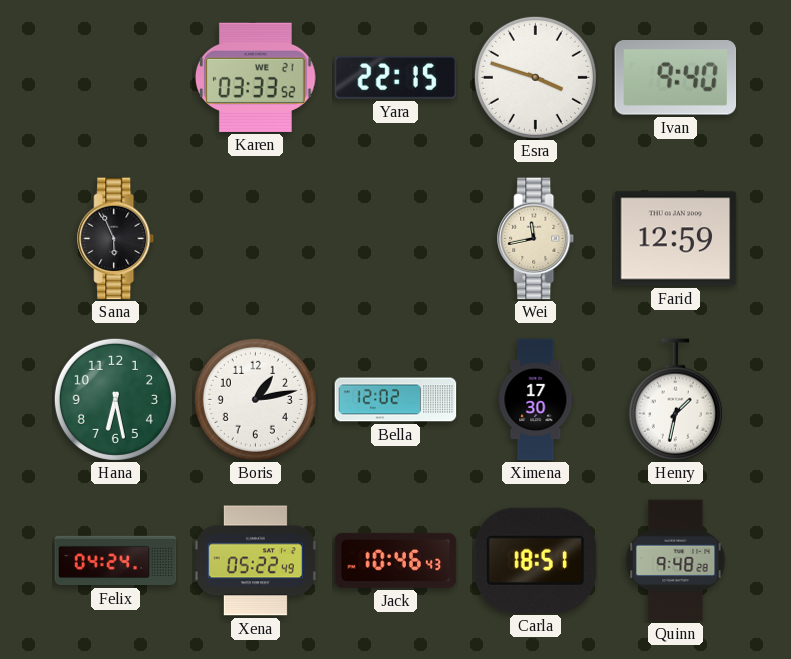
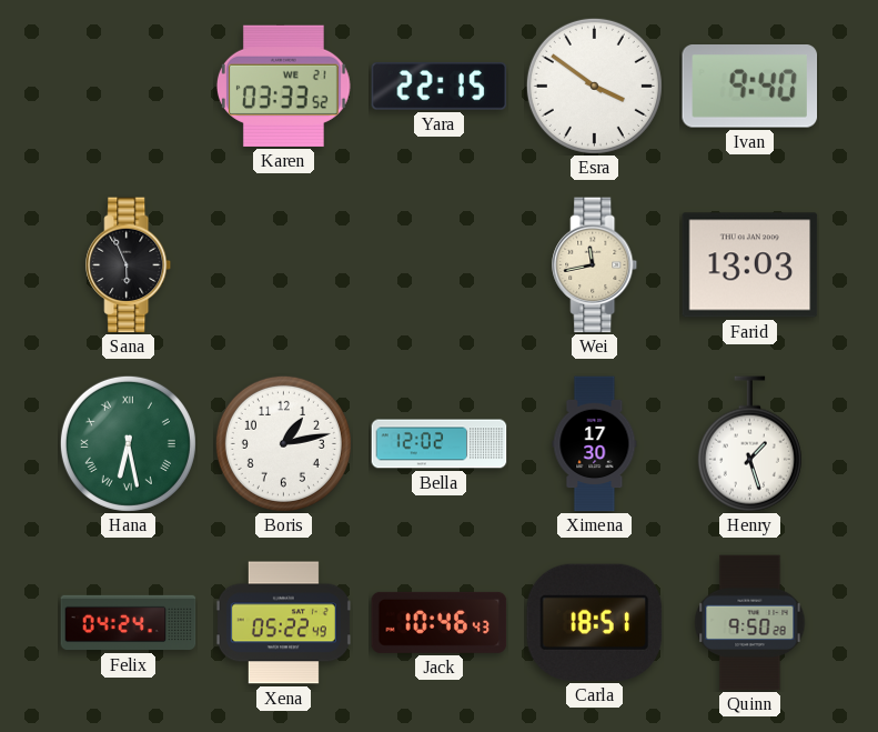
Esra: 3:48 -> 3:51 (594, 86)
Farid: 12:59 -> 13:03 (750, 265)
Hana numerals: Arabic -> Roman (128, 443)
Henry: 1:32 -> 1:27 (749, 444)
Quinn: 9:48 -> 9:50 (750, 623)
